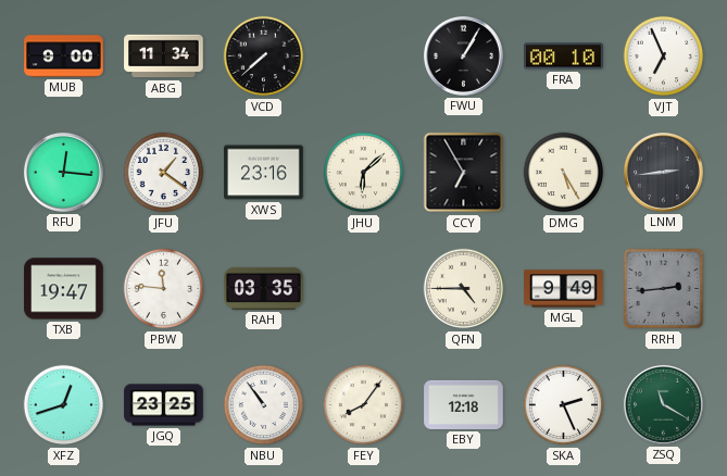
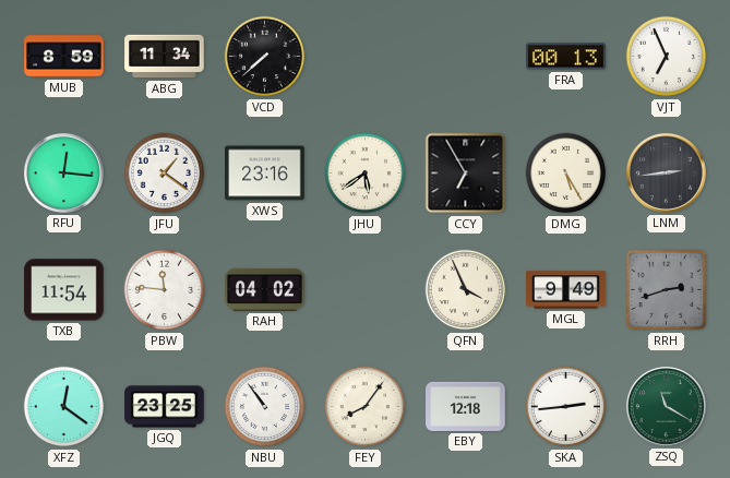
MUB: 9:00 -> 8:59 (64, 57)
FWU: 1:05 -> none (463, 55)
FRA: 00:10 -> 00:13 (566, 57)
JHU: 6:08 -> 5:39 (366, 174)
TXB: 19:47 -> 11:54 (64, 290)
RAH: 03:35 -> 04:02 (265, 289)
QFN: 4:45 -> 3:56 (466, 290)
RRH: 2:44 -> 2:42 (667, 290)
XFZ: 12:42 -> 12:21 (64, 407)
SKA: 2:26 -> 2:44 (566, 407)
